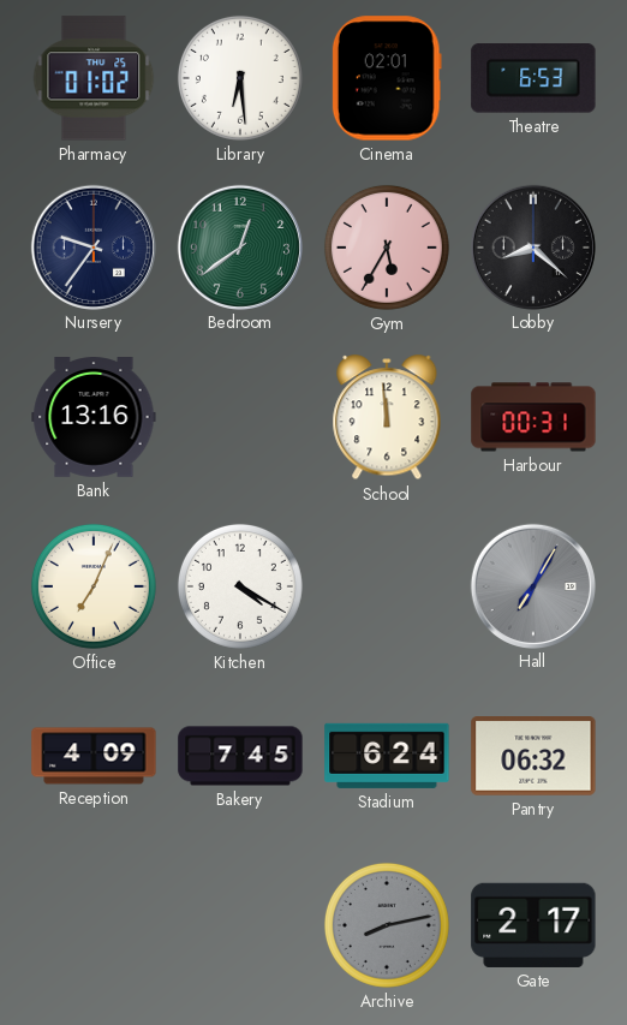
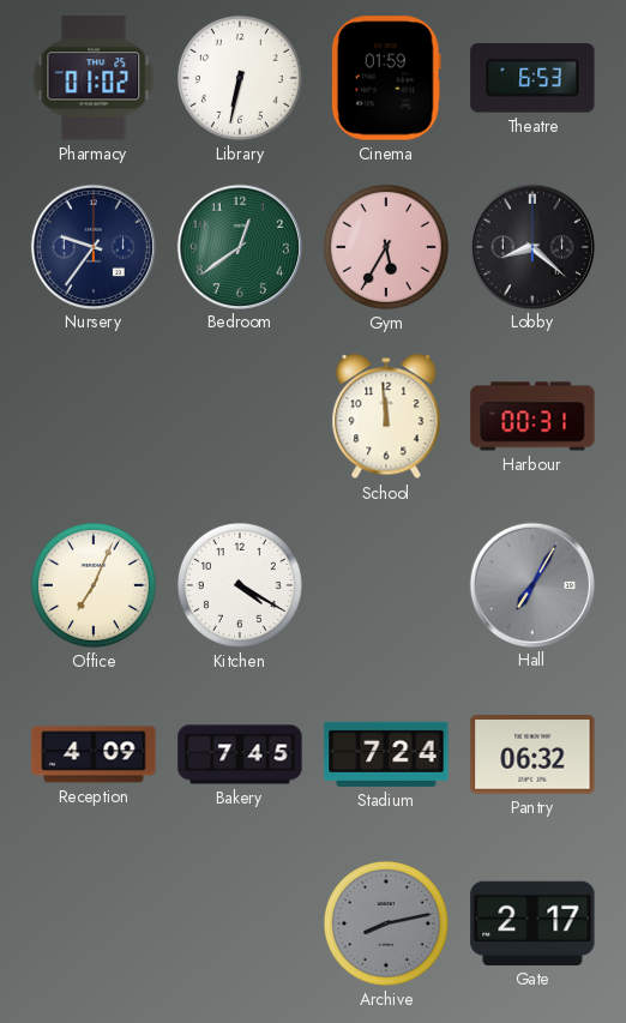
Library: 6:29 -> 6:32 (240, 78)
Cinema: 02:01 -> 01:59 (386, 78)
Bank: 13:16 -> none (94, 418)
Stadium: 6:24 -> 7:24 (386, 754)
